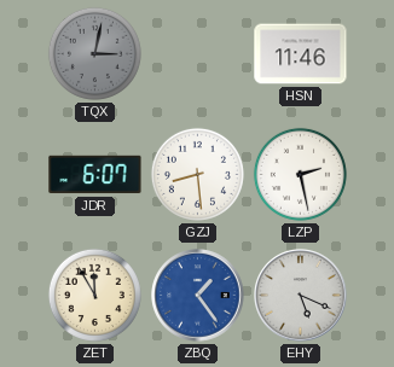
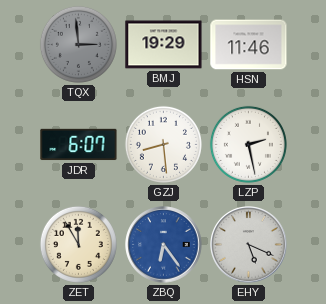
TQX: 3:02 -> 2:59 (78, 44)
BMJ: none -> 19:29 (164, 45)
ZBQ: 1:24 -> 6:24 (164, 245)
